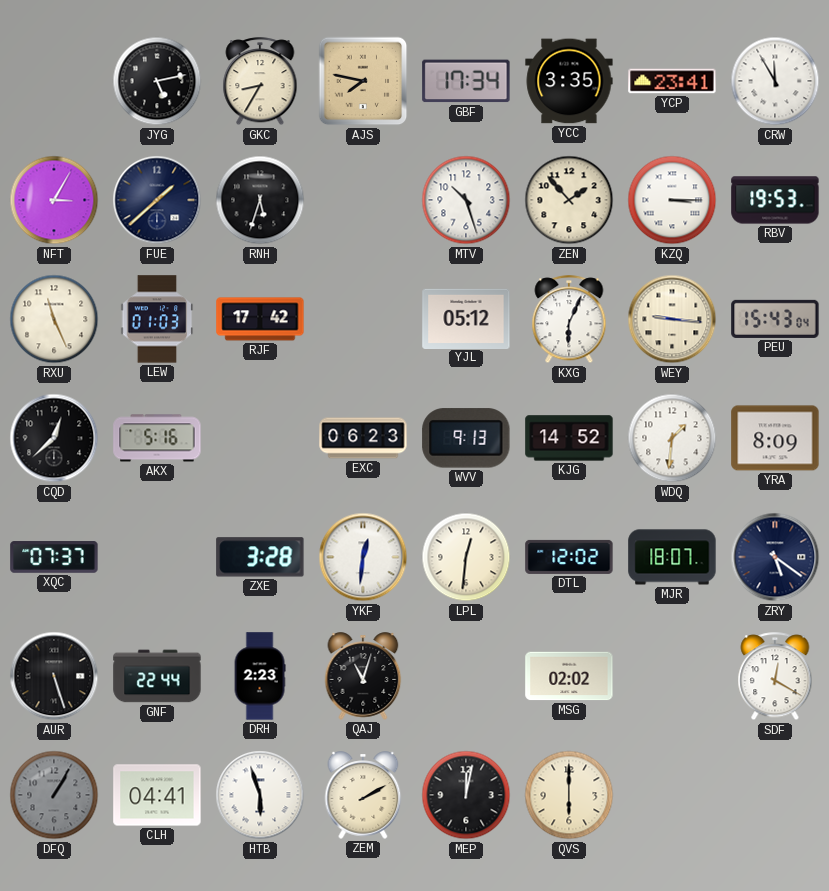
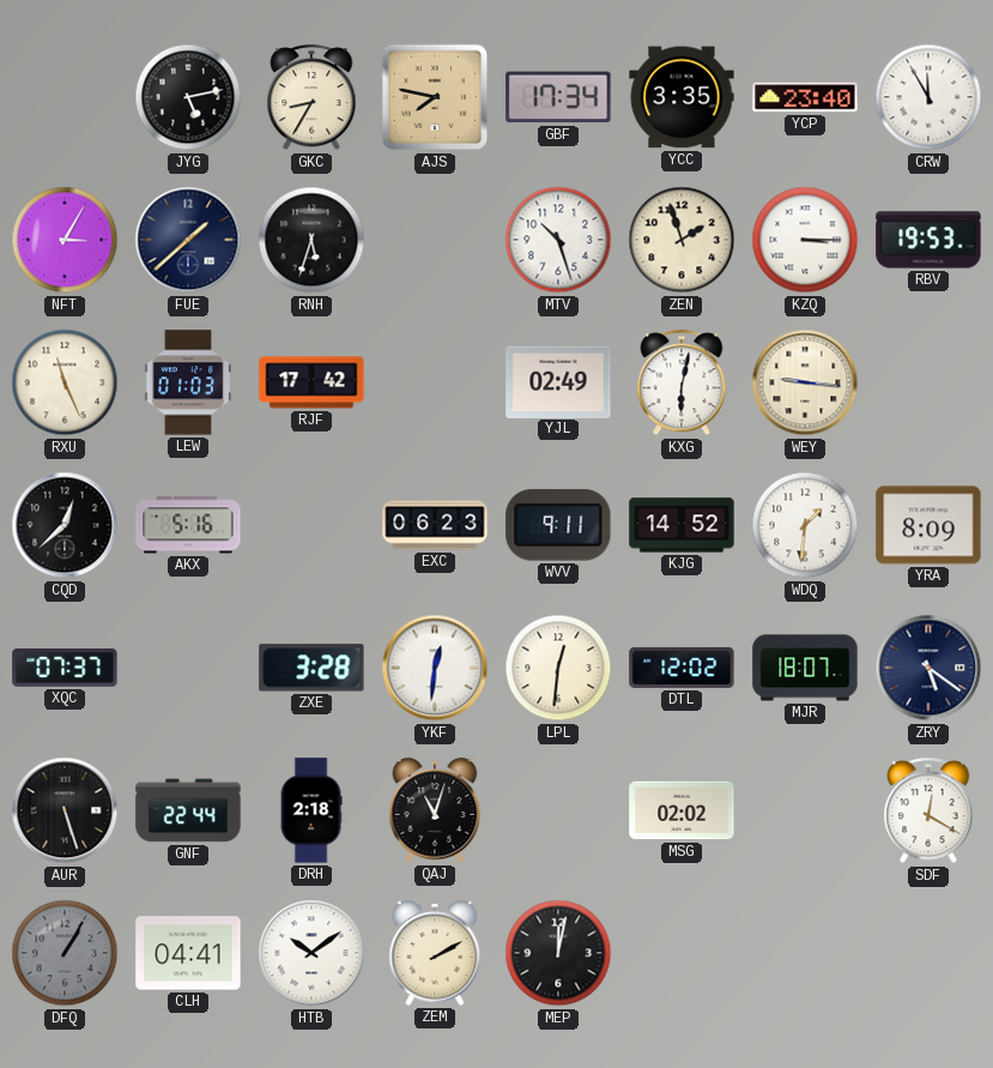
YCP: 23:41 -> 23:40 (805, 97)
ZEN: 1:53 -> 1:57 (682, 240)
YJL: 05:12 -> 02:49 (558, 381)
KXG: 6:04 -> 6:02 (682, 384)
PEU: 15:43 -> none (775, 319)
WVV: 9:13 -> 9:11 (558, 525)
DRH: 2:23 -> 2:18 (311, 810)
HTB: 5:57 -> 10:09 (311, 953)
QVS: 6:00 -> none (569, 795)
